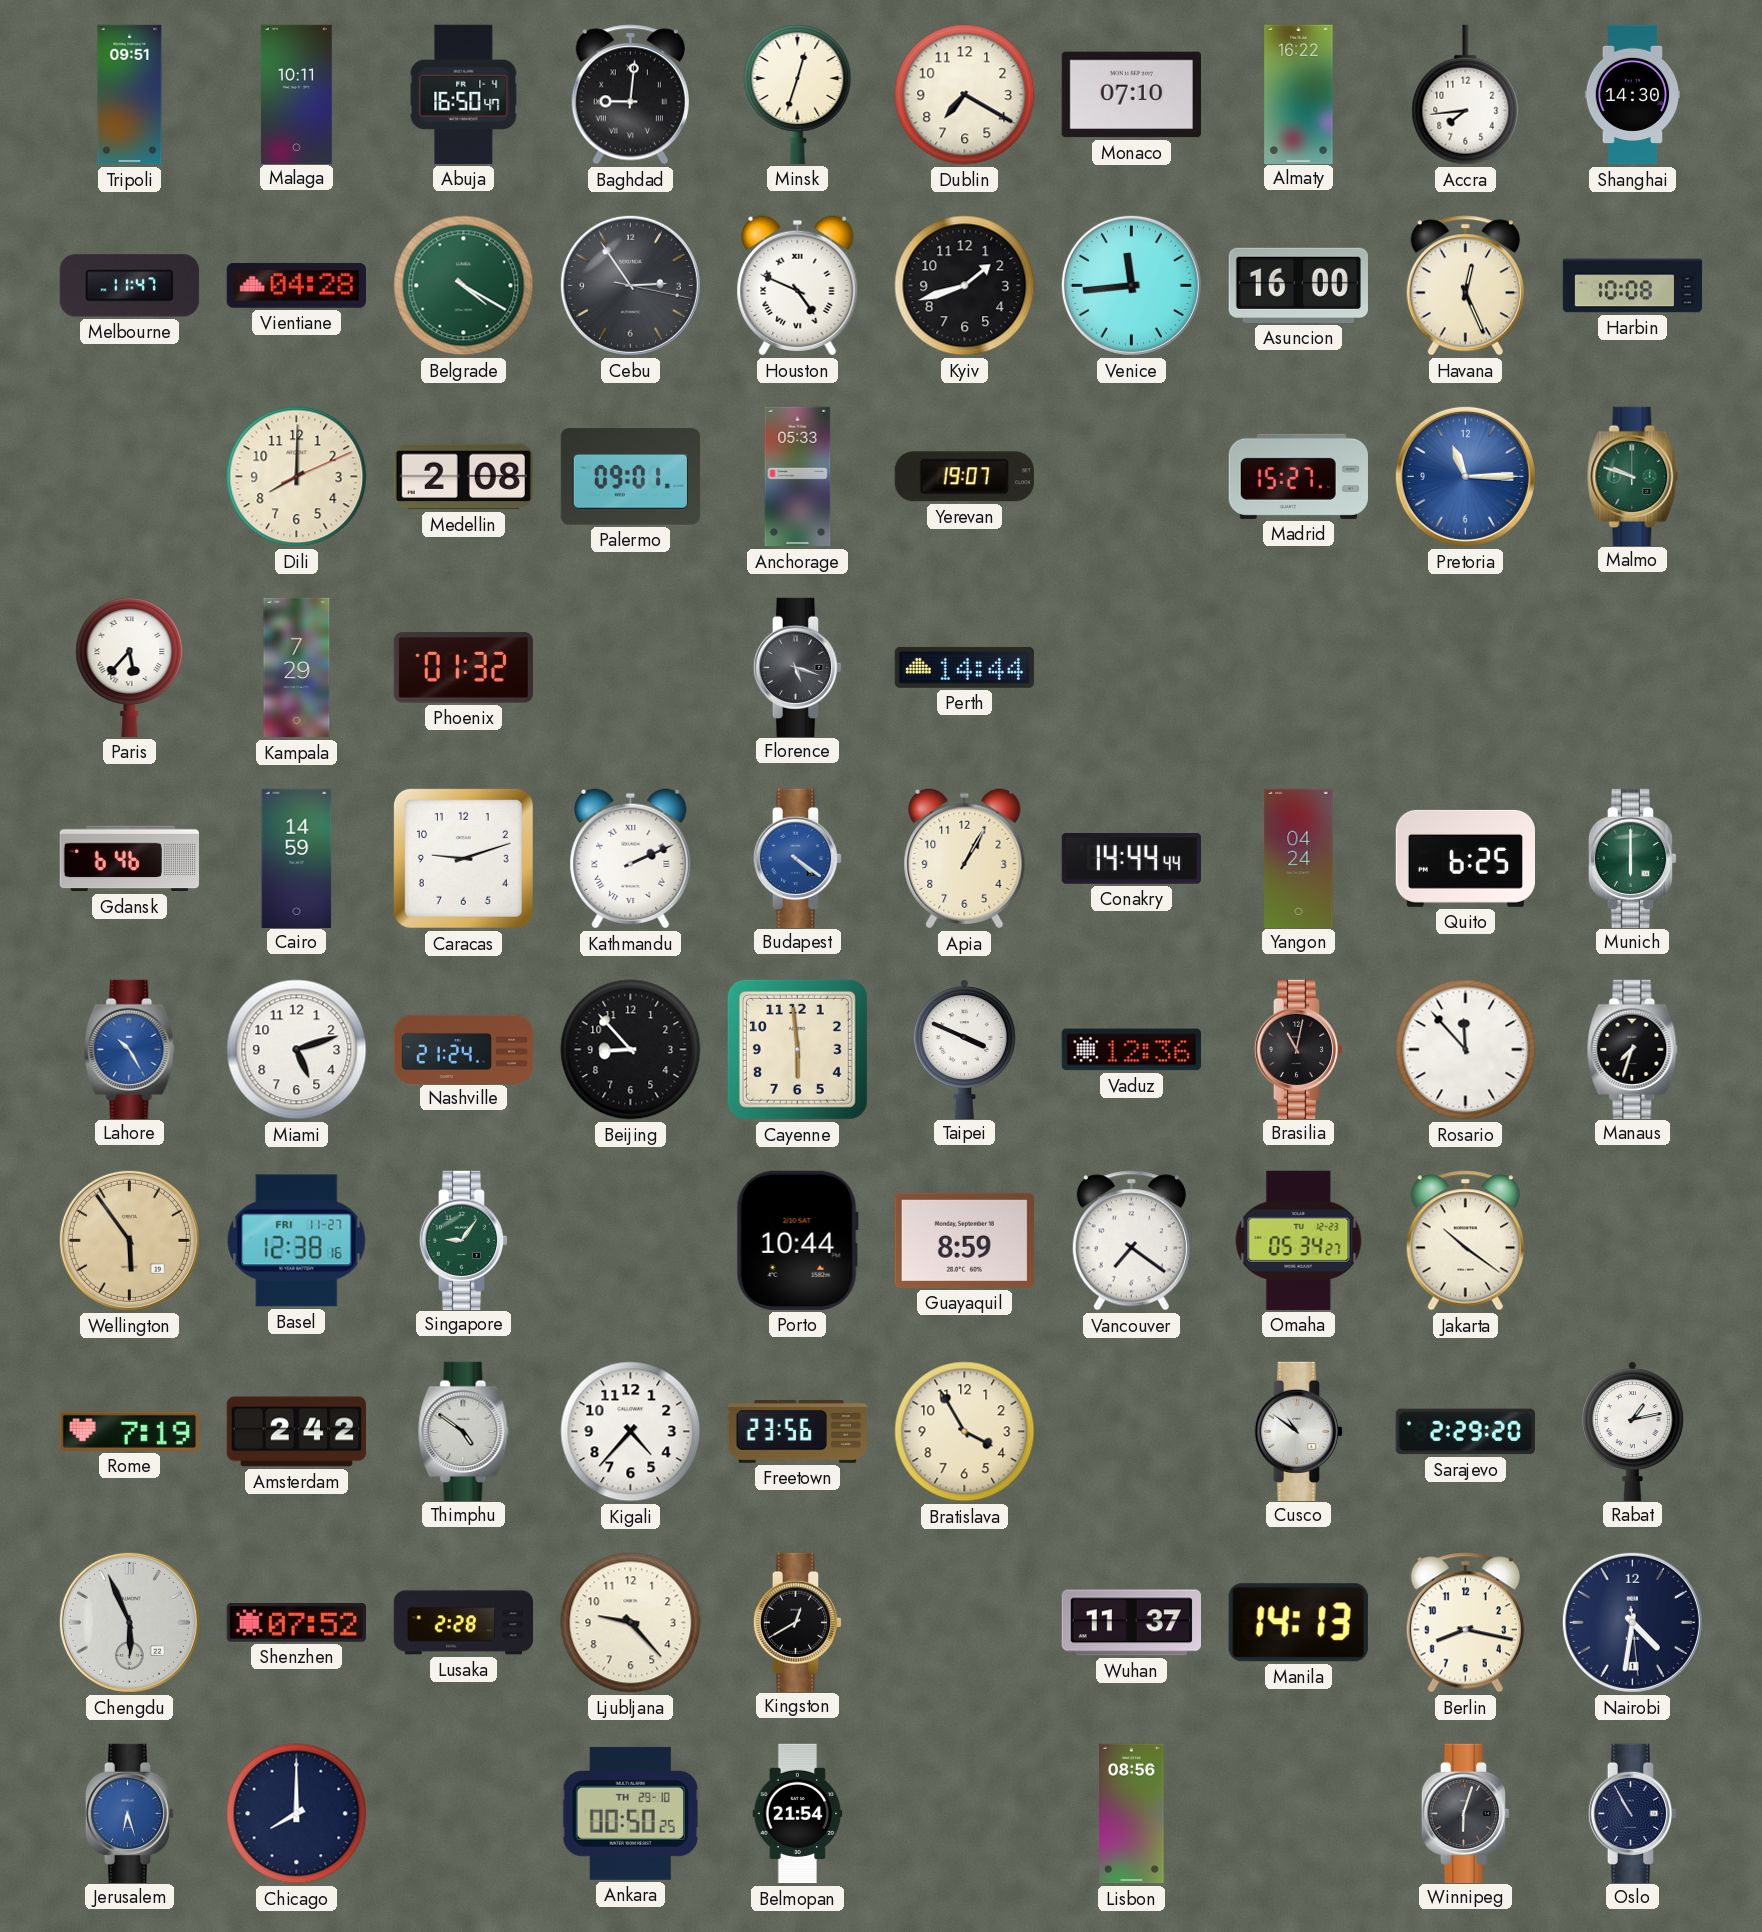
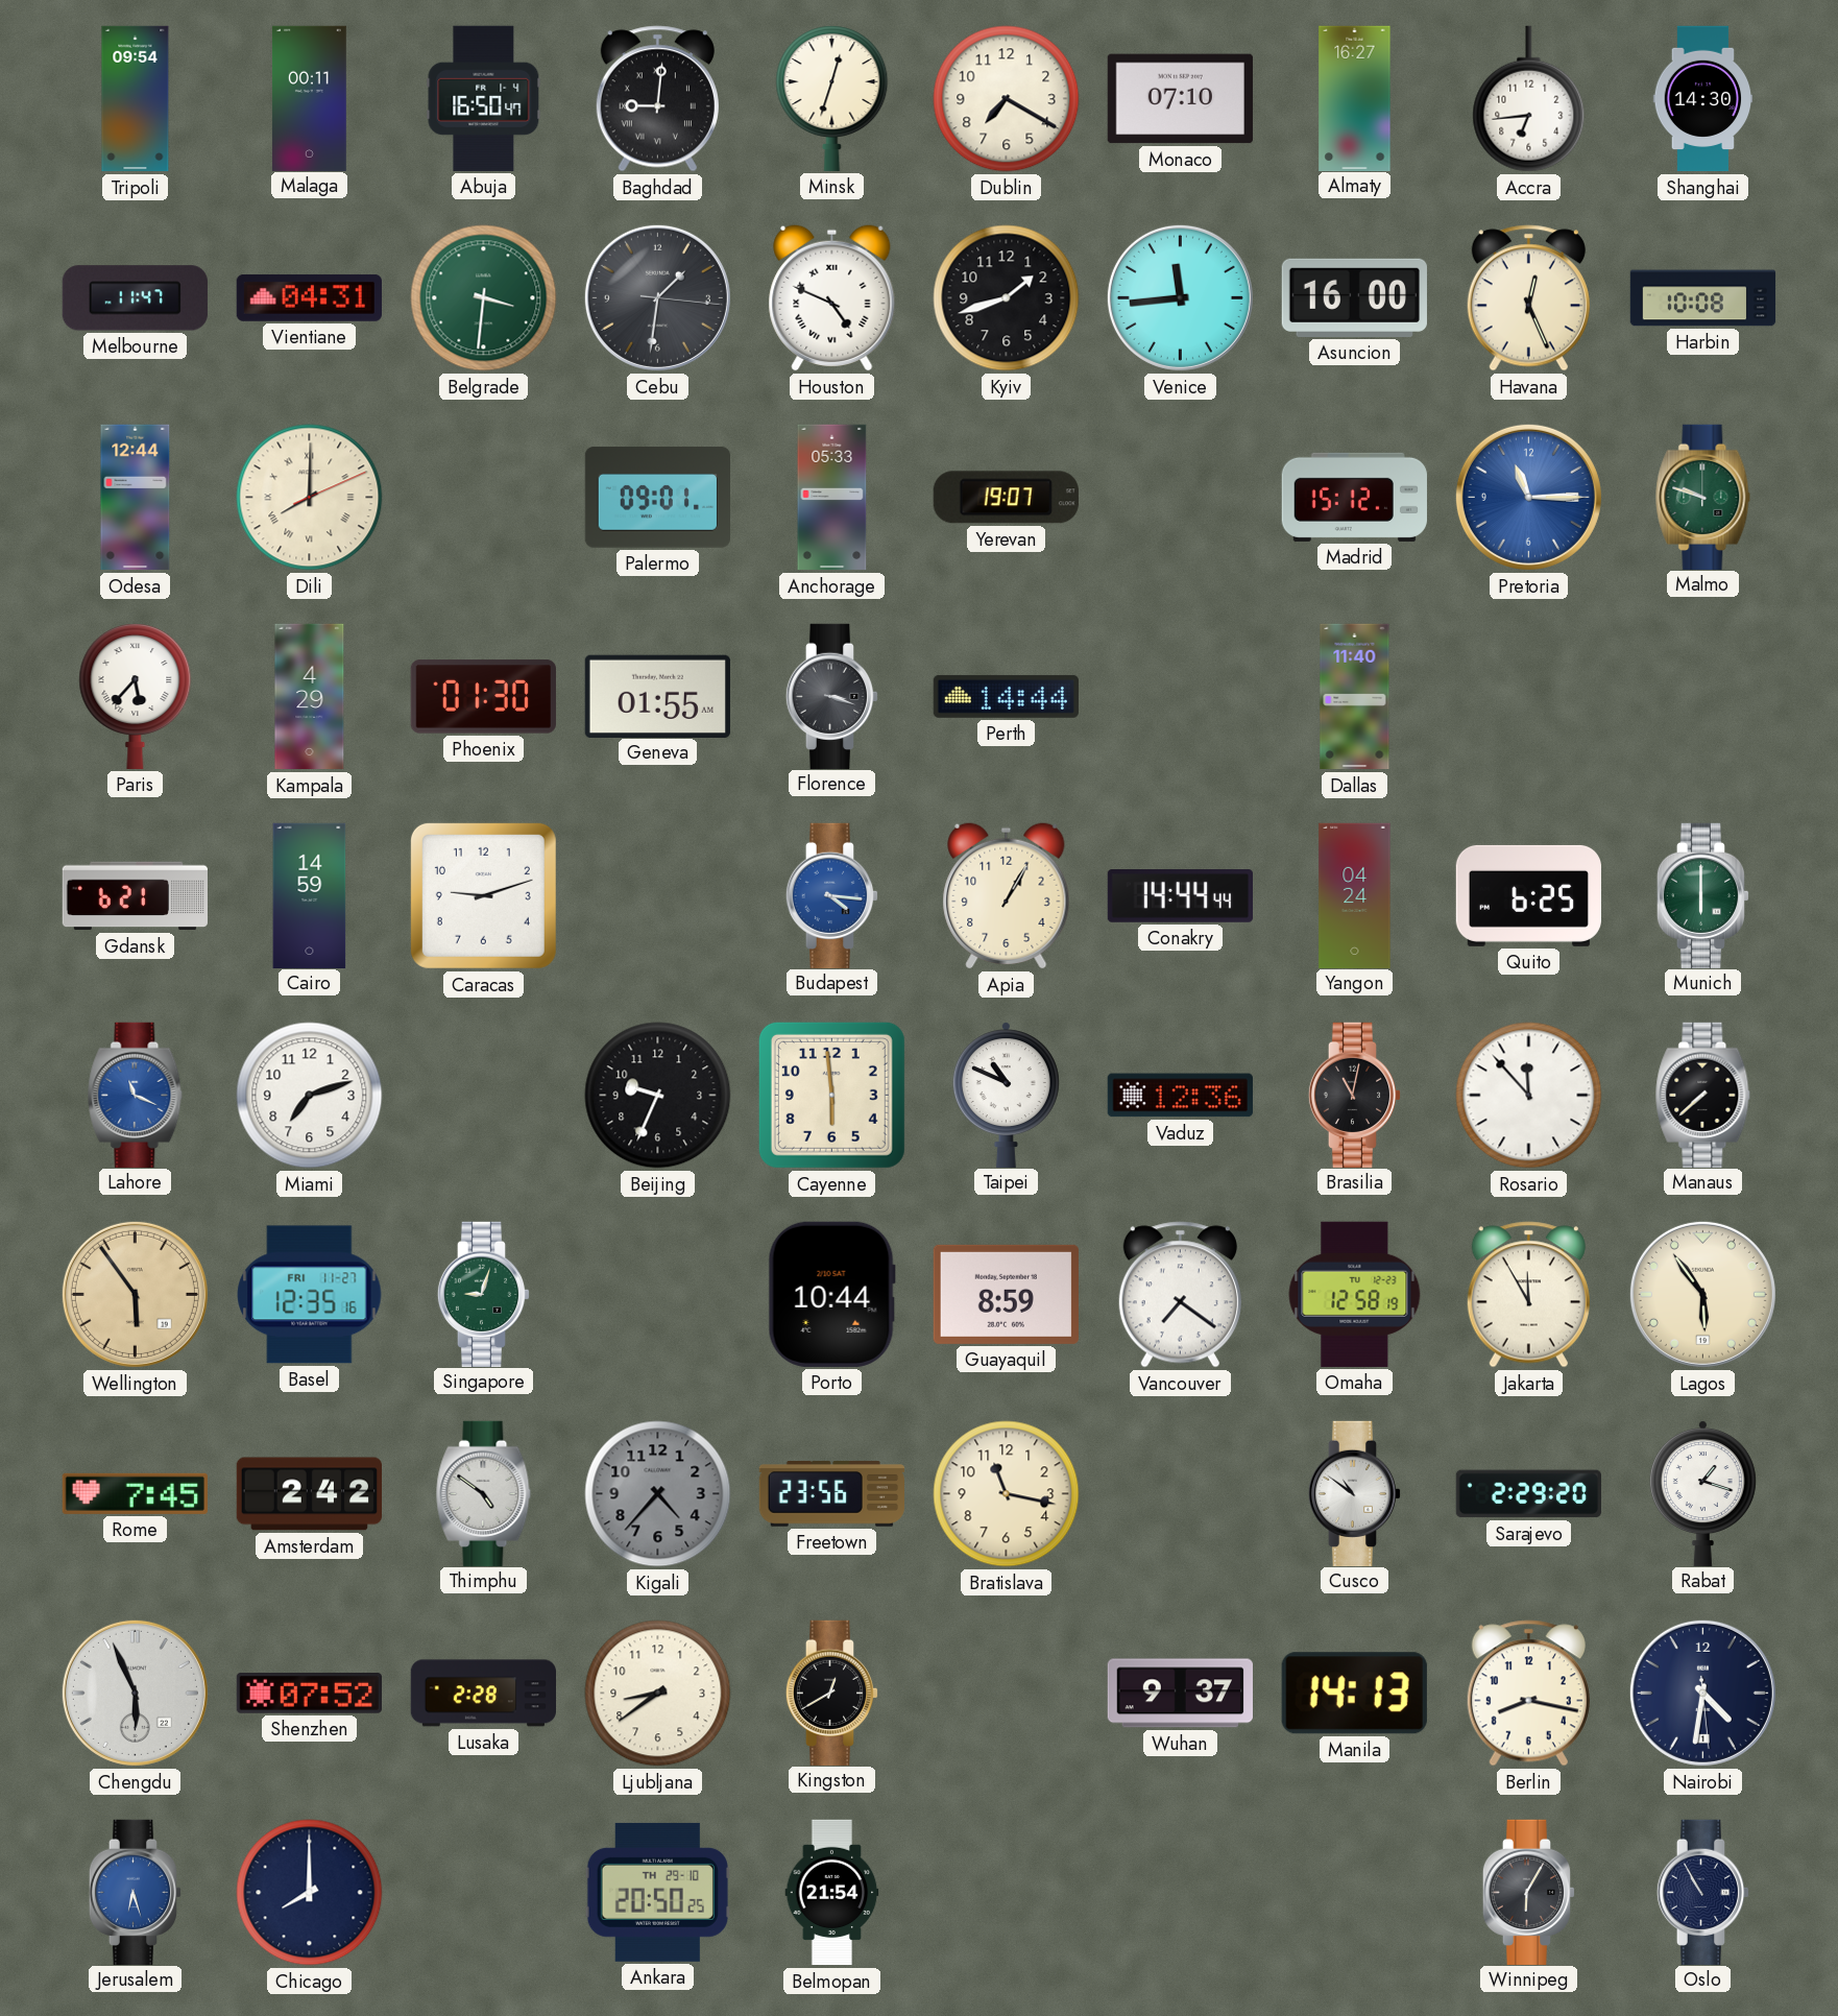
Tripoli: 09:51 -> 09:54 (136, 99)
Malaga: 10:11 -> 00:11 (309, 98)
Almaty: 16:22 -> 16:27 (1355, 98)
Accra: 7:44 -> 6:44 (1529, 99)
Vientiane: 04:28 -> 04:31 (309, 297)
Belgrade: 4:20 -> 3:31 (484, 298)
Cebu: 2:54 -> 1:31 (657, 297)
Odesa: none -> 12:44 (136, 498)
Dili numerals: Arabic -> Roman (310, 498)
Medellin: 2:08 -> none (463, 477)
Madrid: 15:27 -> 15:12 (1354, 497)
Kampala: 7:29 -> 4:29 (310, 697)
Phoenix: 01:32 -> 01:30 (483, 697)
Geneva: none -> 01:55 (657, 696)
Florence: 5:18 -> 3:18 (832, 696)
Dallas: none -> 11:40 (1355, 697)
Gdansk: 6:46 -> 6:21 (135, 896)
Kathmandu: 2:11 -> none (631, 859)
Budapest: 4:21 -> 4:16 (832, 895)
Lahore: 10:25 -> 11:19 (136, 1095)
Miami: 5:12 -> 7:12 (310, 1096)
Nashville: 21:24 -> none (464, 1049)
Beijing: 8:53 -> 9:34 (658, 1096)
Taipei: 3:49 -> 10:49 (1006, 1095)
Manaus: 7:33 -> 7:38 (1703, 1095)
Basel: 12:38 -> 12:35 (310, 1295)
Singapore: 9:06 -> 9:03 (484, 1294)
Omaha: 05:34 -> 12:58 (1355, 1294)
Jakarta: 10:21 -> 11:55 (1528, 1295)
Lagos: none -> 5:54 (1702, 1294)
Rome: 7:19 -> 7:45 (135, 1493)
Kigali dial: white -> grey (658, 1494)
Bratislava: 3:55 -> 11:17 (1007, 1494)
Rabat: 1:13 -> 1:18 (1702, 1493)
Ljubljana: 9:23 -> 8:39 (658, 1694)
Wuhan: 11:37 -> 9:37 (1180, 1694)
Ankara: 00:50 -> 20:50 (657, 1892)
Lisbon: 08:56 -> none (1132, 1814)
Winnipeg: 6:03 -> 6:05 (1529, 1892)
